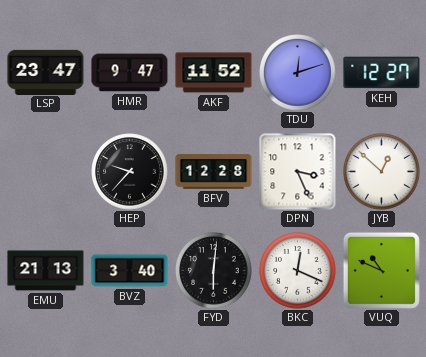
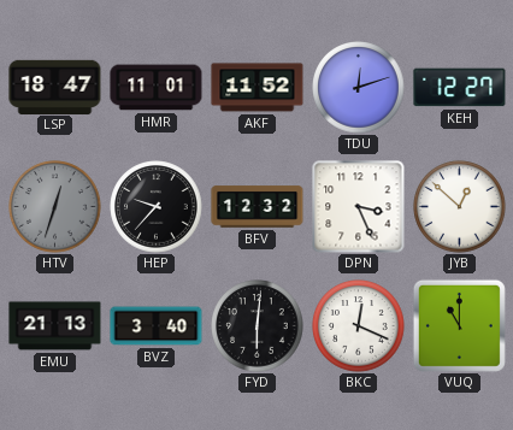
LSP: 23:47 -> 18:47 (55, 87)
HMR: 9:47 -> 11:01 (157, 88)
HTV: none -> 12:33 (55, 207)
BFV: 12:28 -> 12:32 (258, 207)
VUQ: 10:49 -> 11:00 (459, 325)
